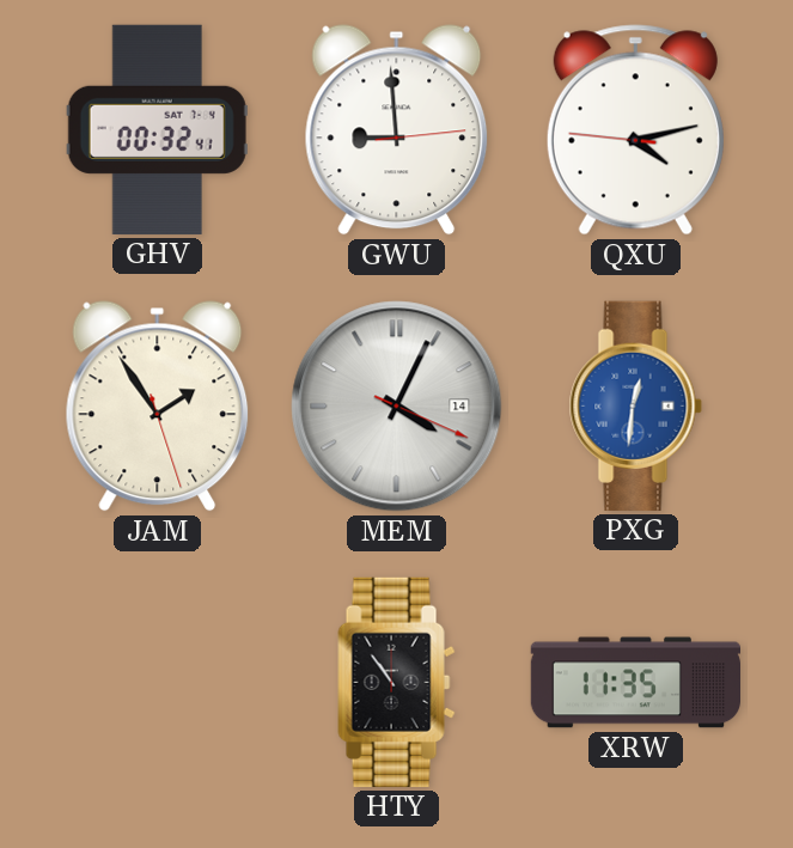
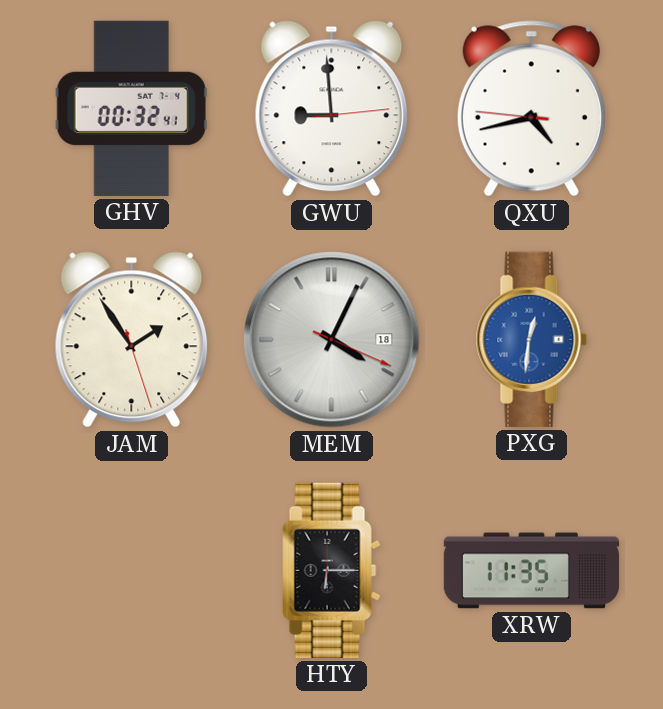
QXU: 4:12 -> 4:42 (531, 109)
MEM date: 14 -> 18 (332, 340)
HTY: 10:54 -> 6:15 (332, 570)
